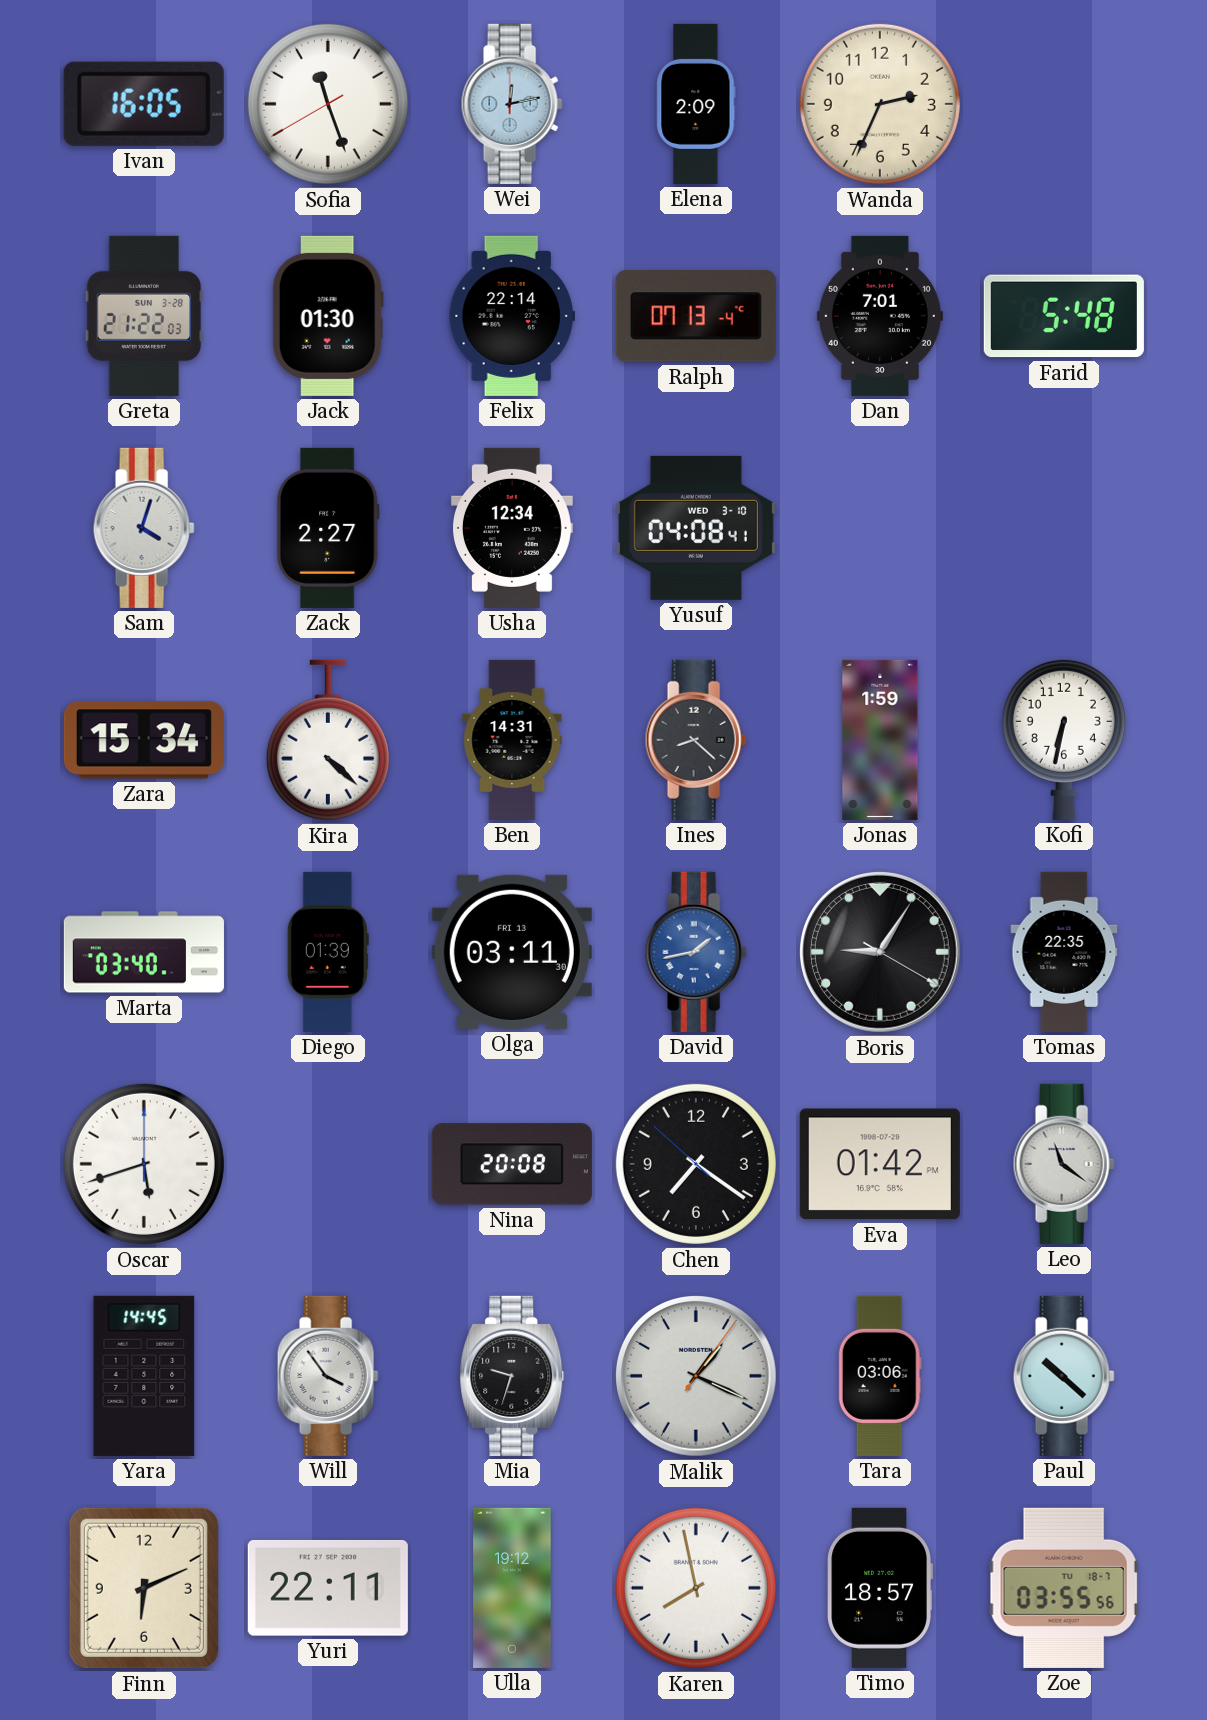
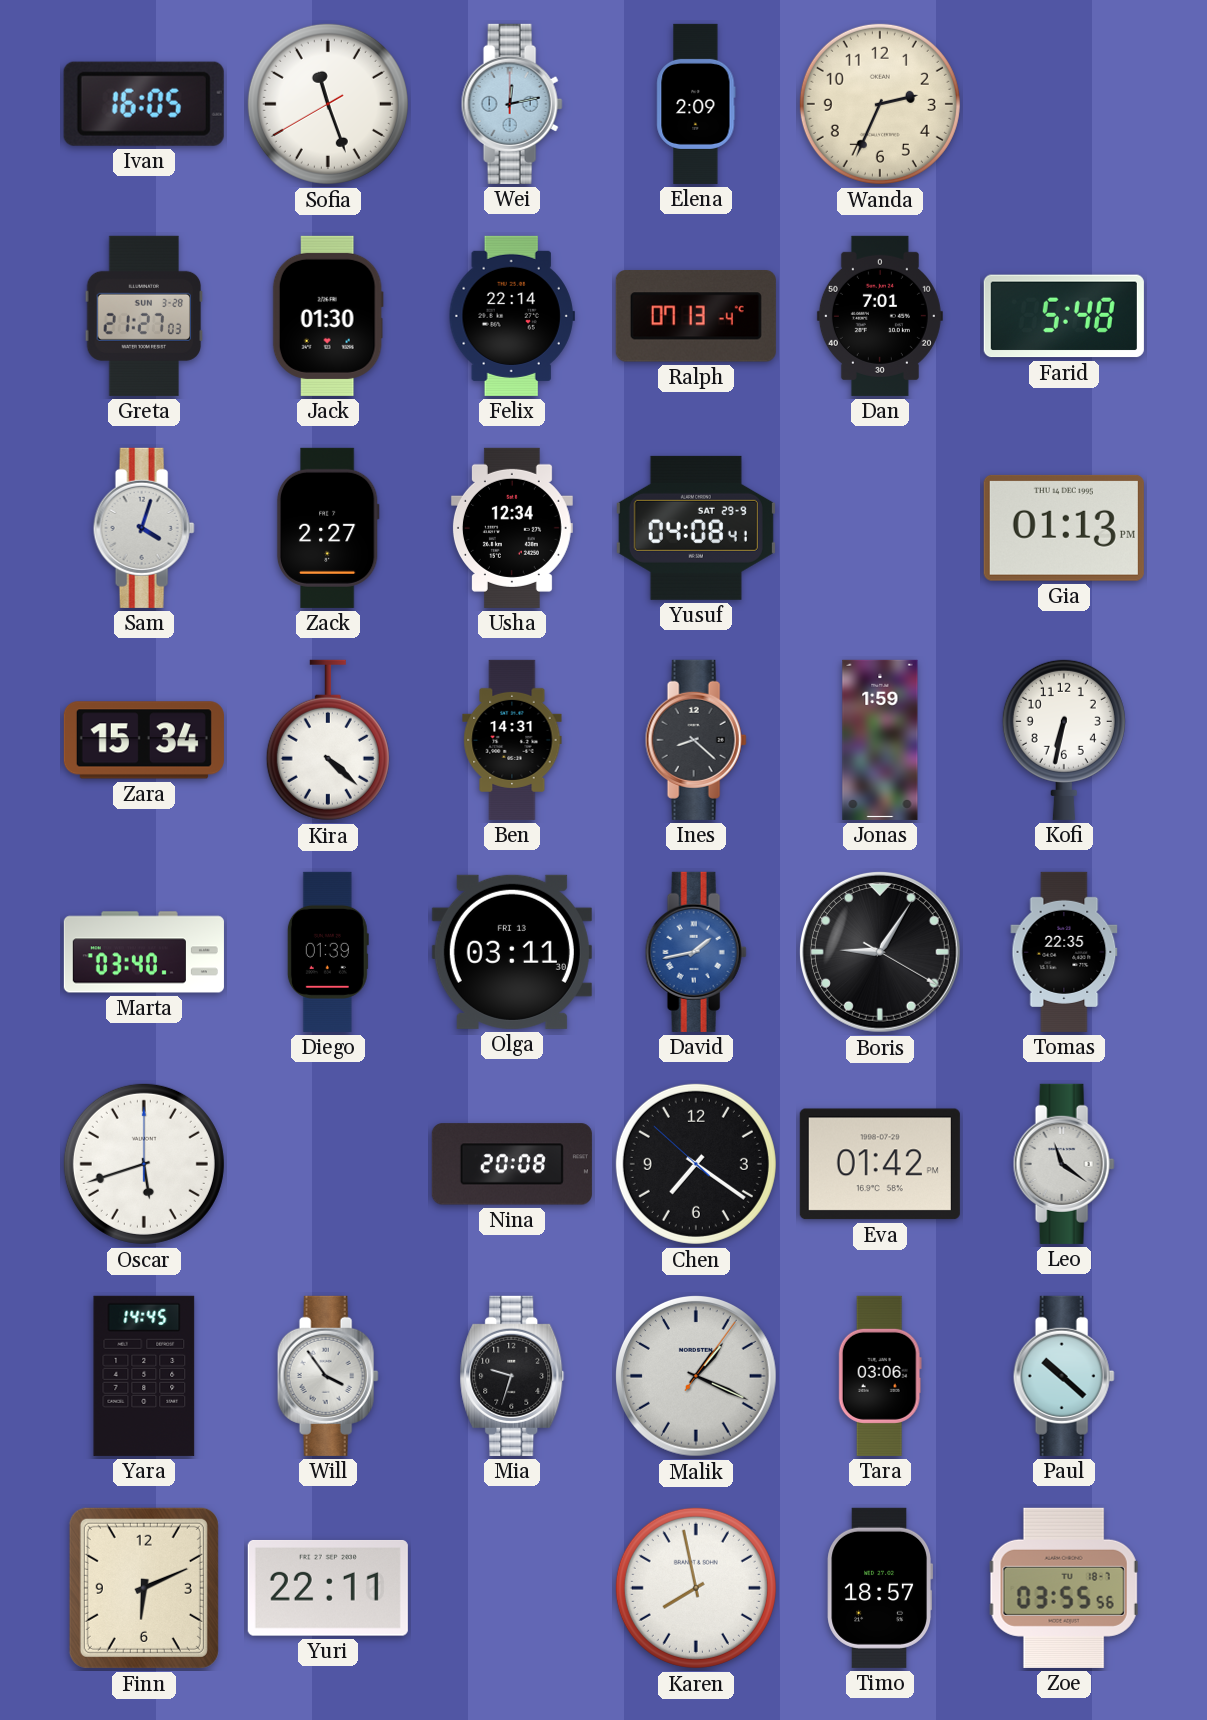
Greta: 21:22 -> 21:27 (144, 316)
Yusuf date: WED 3-10 -> SAT 29-9 (696, 528)
Gia: none -> 01:13 (1064, 528)
Ulla: 19:12 -> none (512, 1588)
